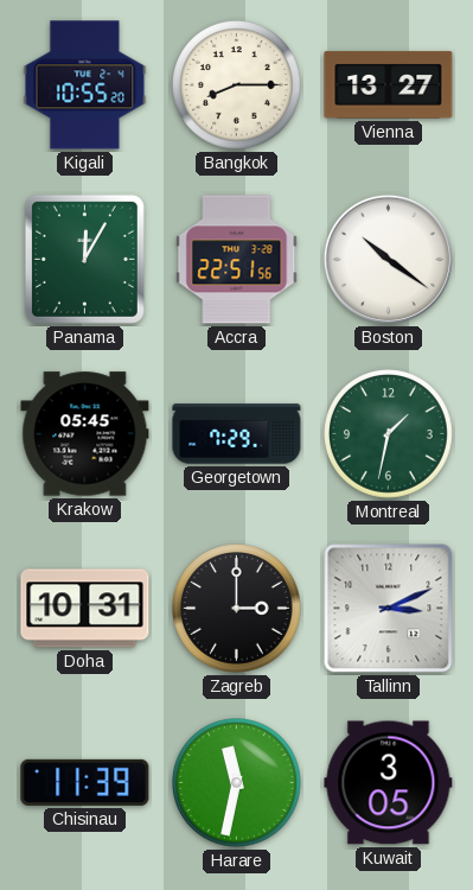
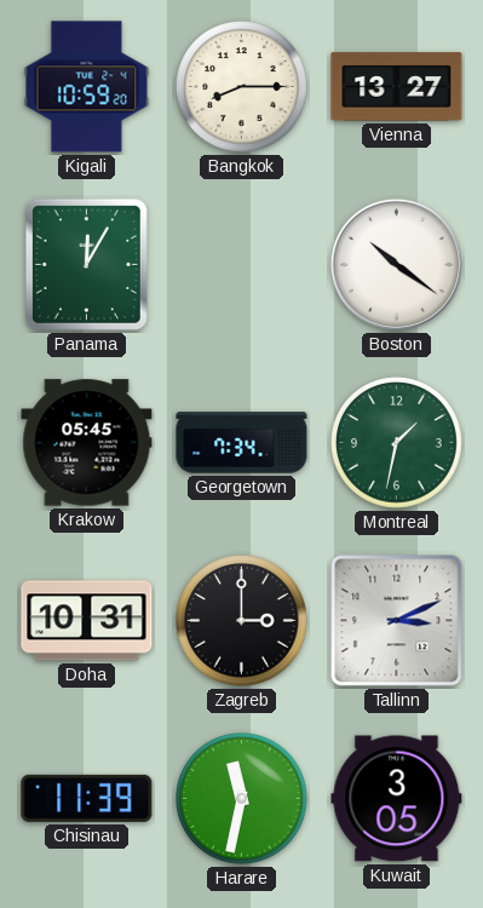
Kigali: 10:55 -> 10:59 (87, 87)
Accra: 22:51 -> none (237, 260)
Georgetown: 7:29 -> 7:34 (242, 443)
